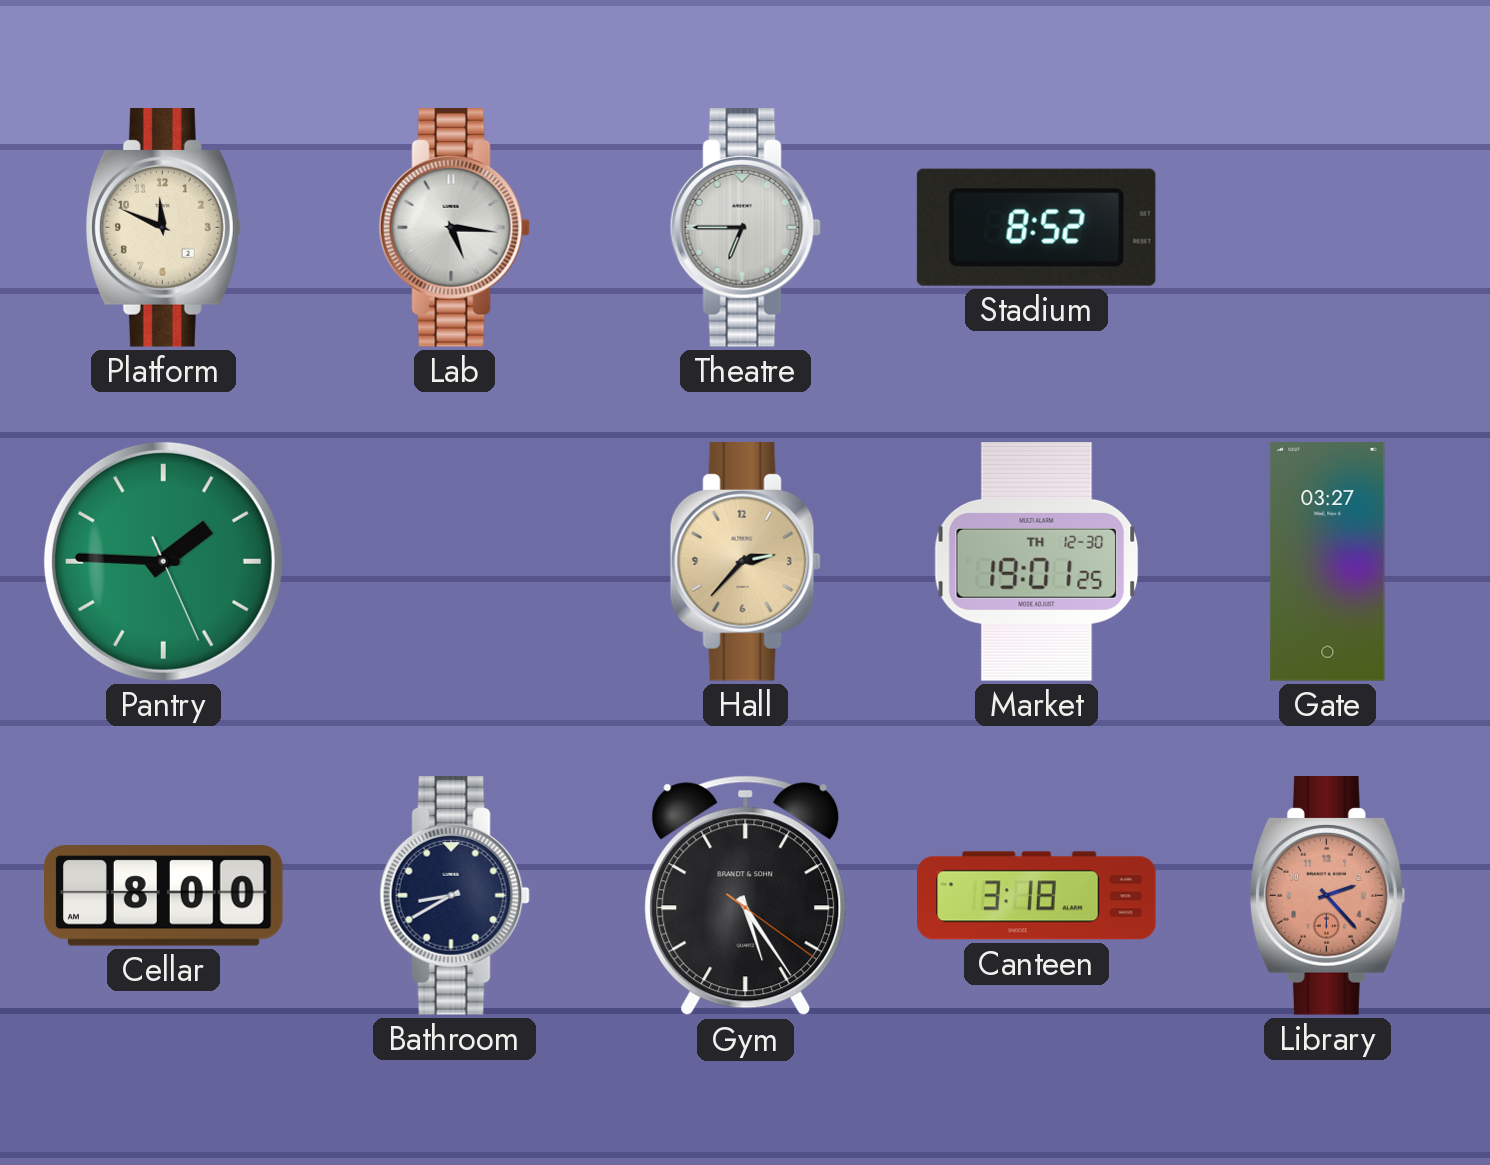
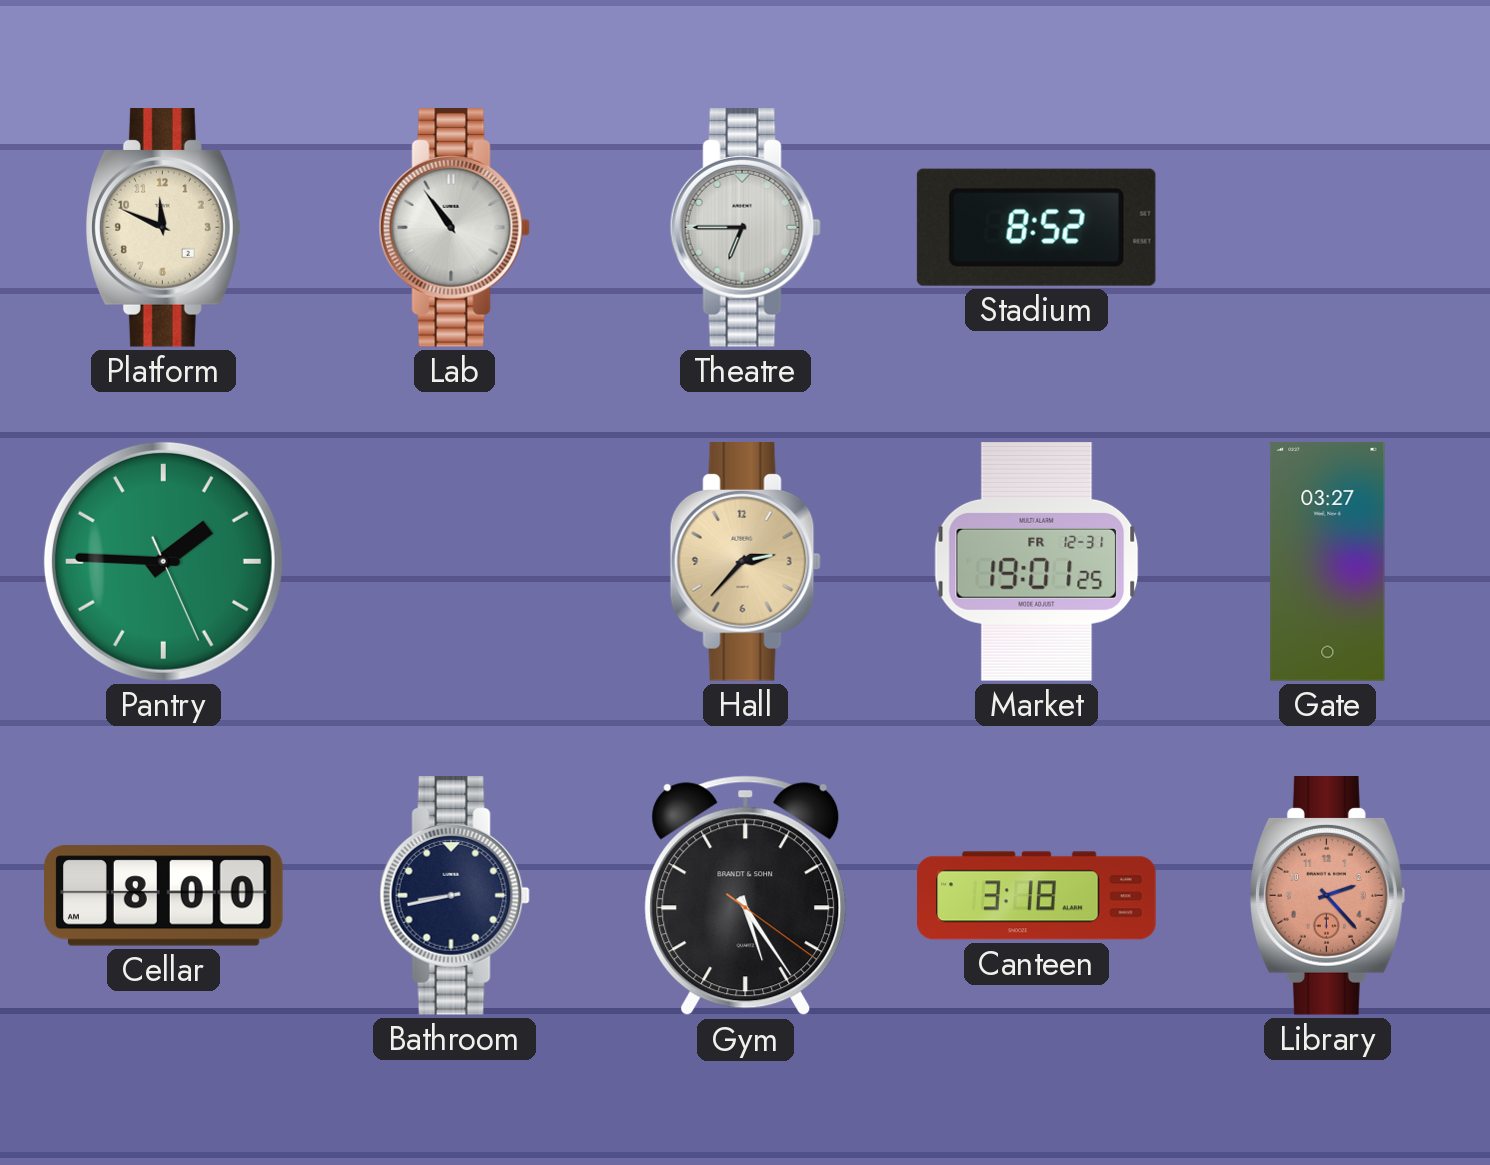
Lab: 5:16 -> 10:54 (454, 228)
Market date: TH 12-30 -> FR 12-31 (1037, 562)
Bathroom: 8:40 -> 8:43 (454, 896)
